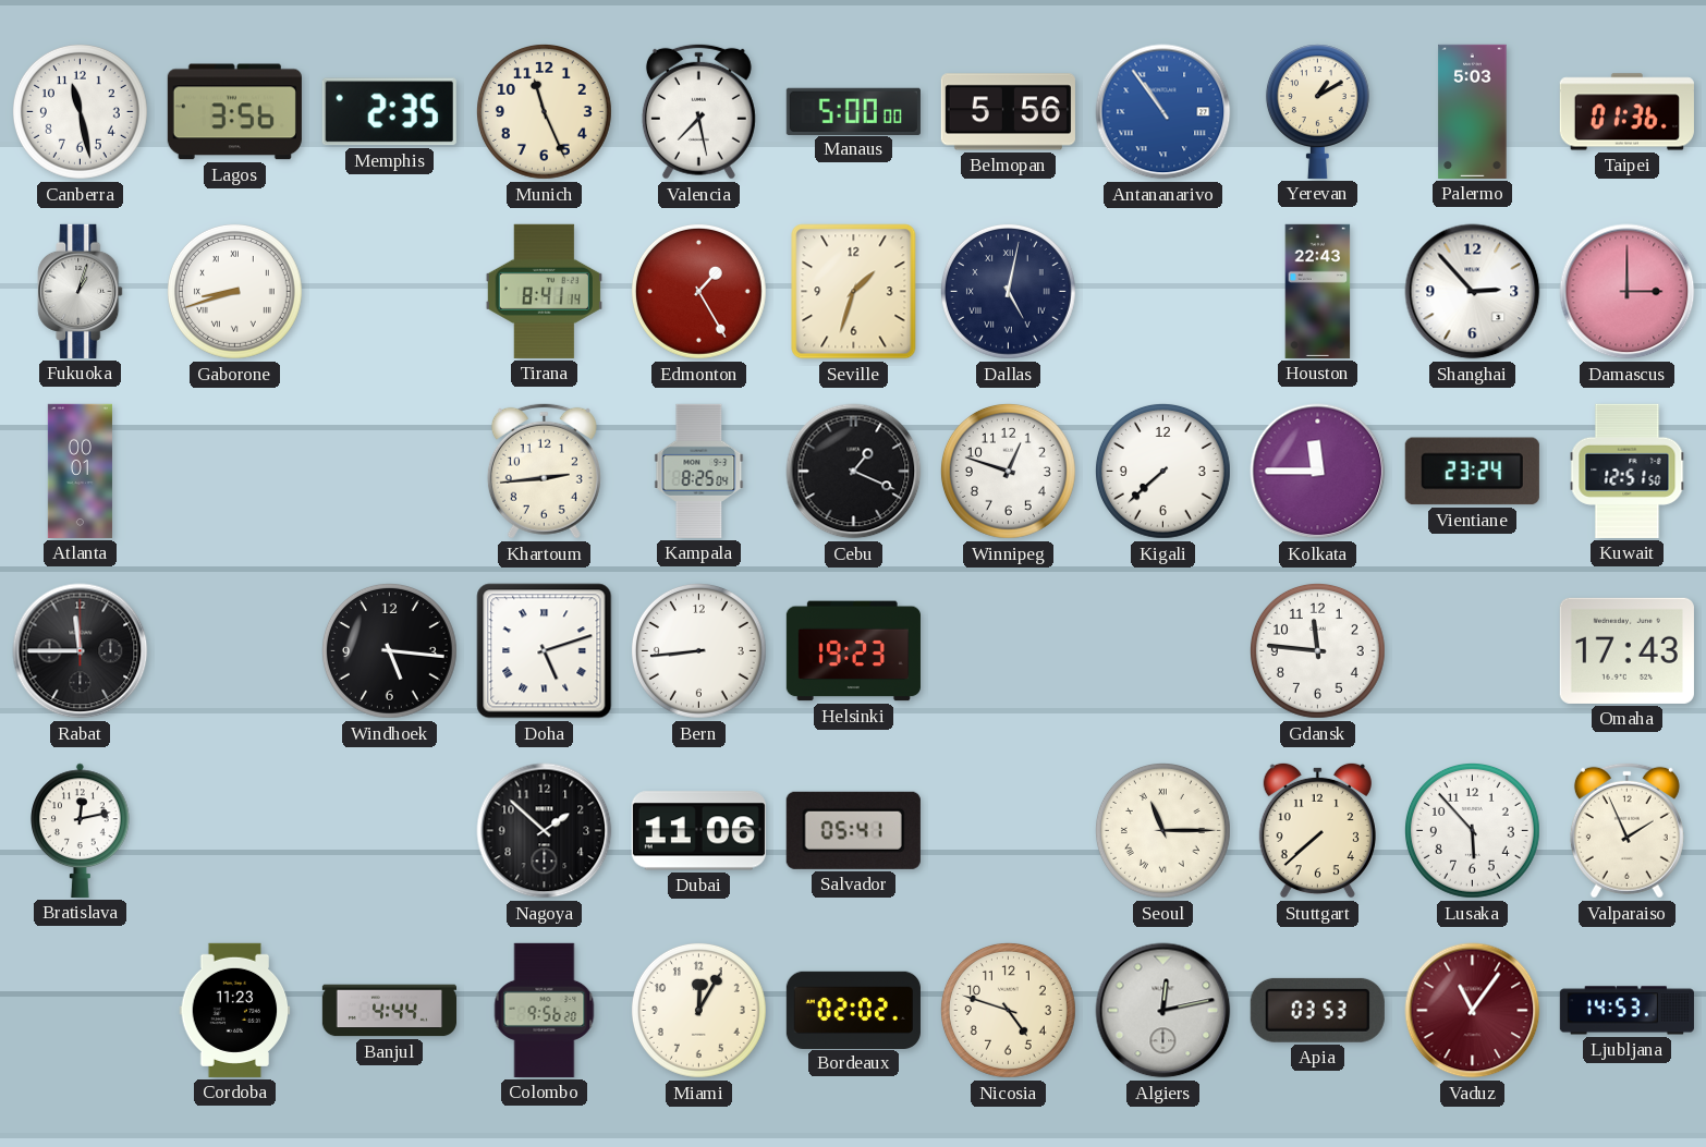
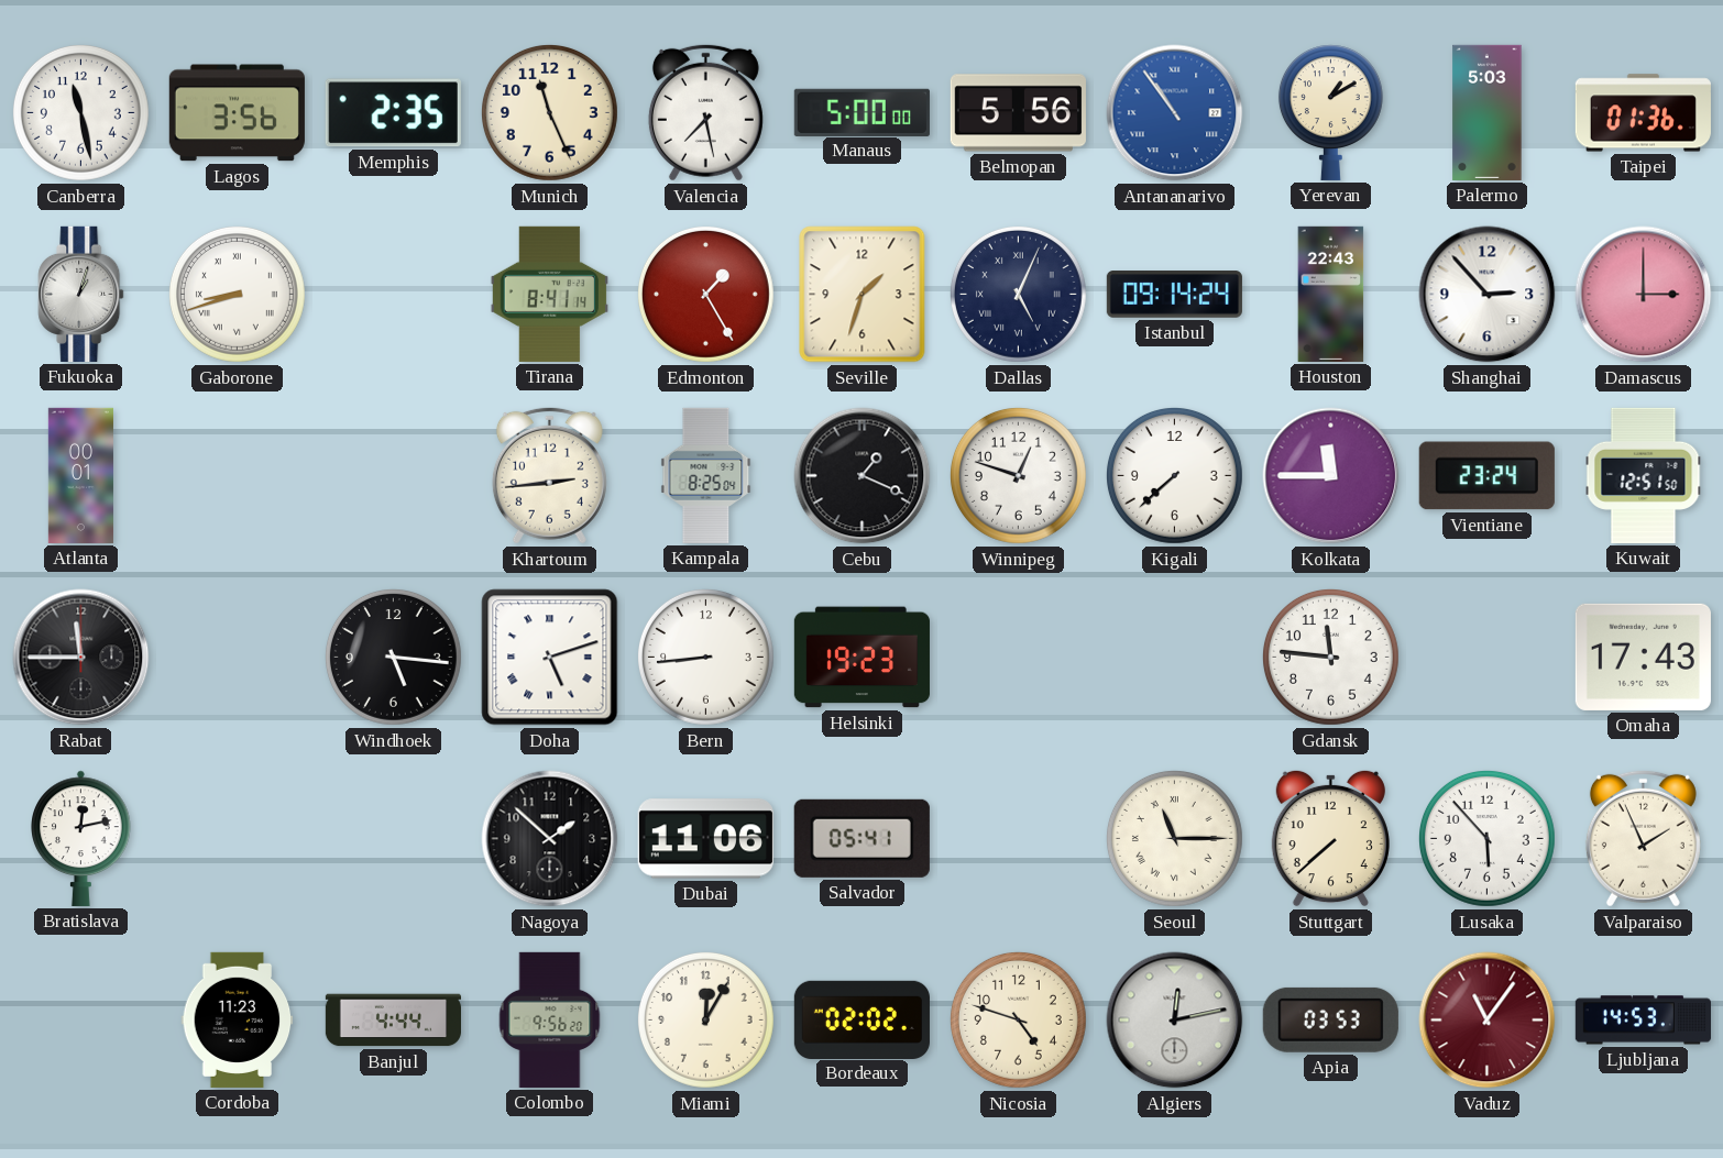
Dallas: 5:02 -> 5:04 (1018, 294)
Istanbul: none -> 09:14 (1174, 295)
